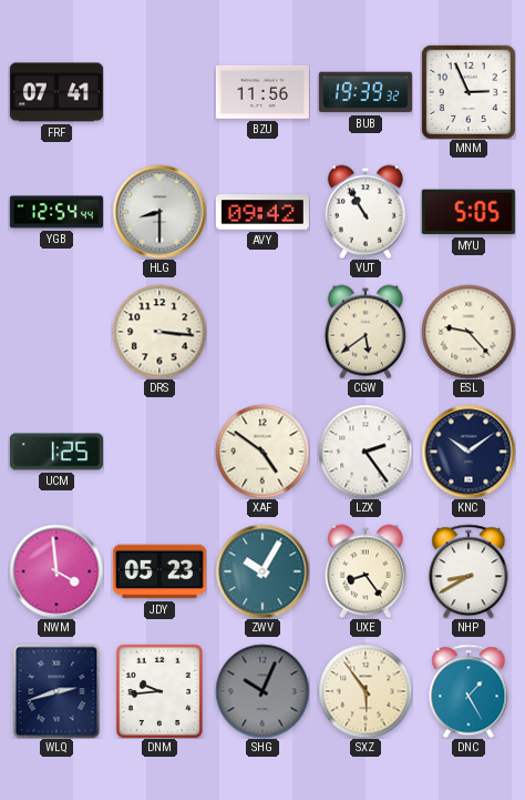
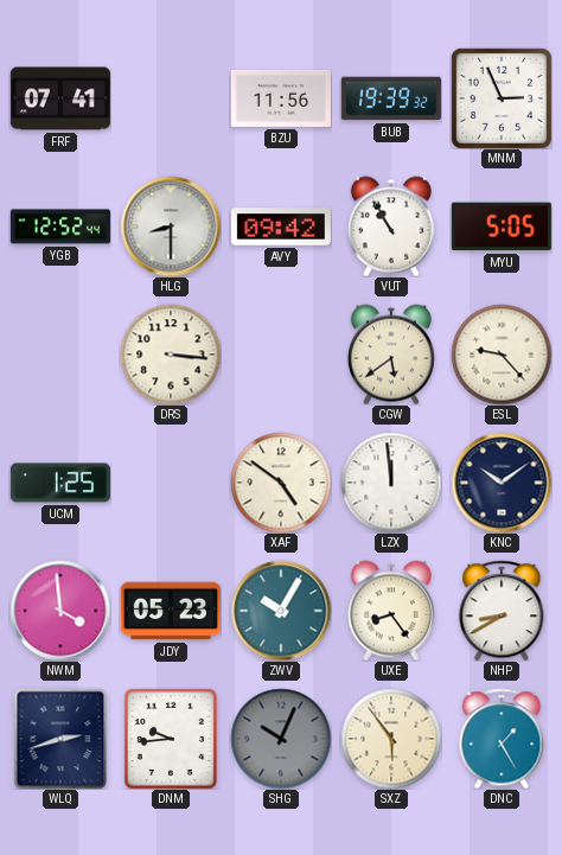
YGB: 12:54 -> 12:52 (60, 226)
LZX: 2:24 -> 11:59 (391, 483)
